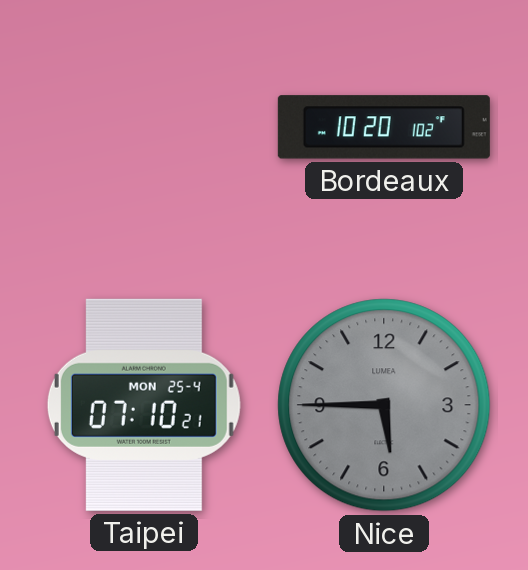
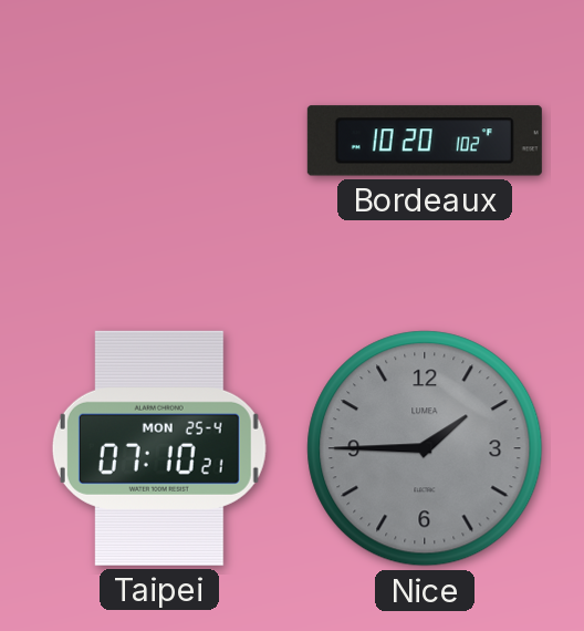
Nice: 5:45 -> 1:45 (425, 448)
